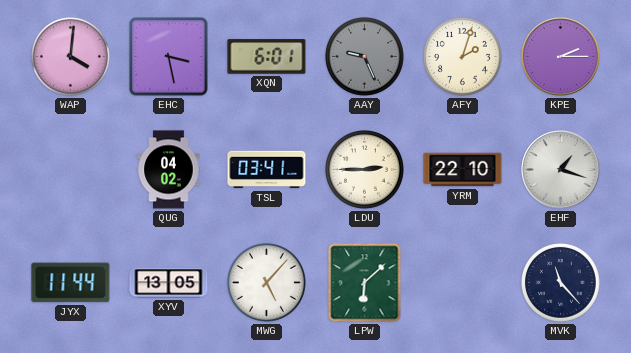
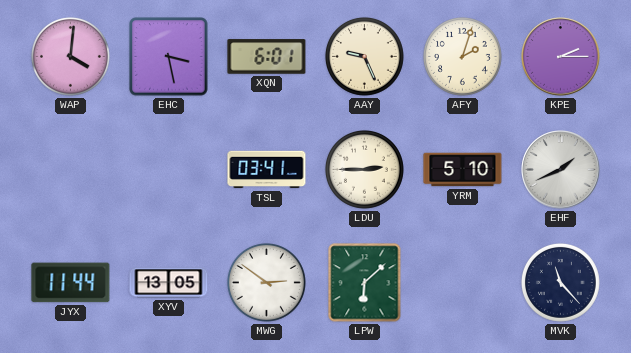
AAY dial: grey -> cream (364, 56)
QUG: 04:02 -> none (169, 170)
YRM: 22:10 -> 5:10 (463, 170)
EHF: 1:18 -> 1:41 (561, 170)
MWG: 5:07 -> 2:51 (266, 282)
